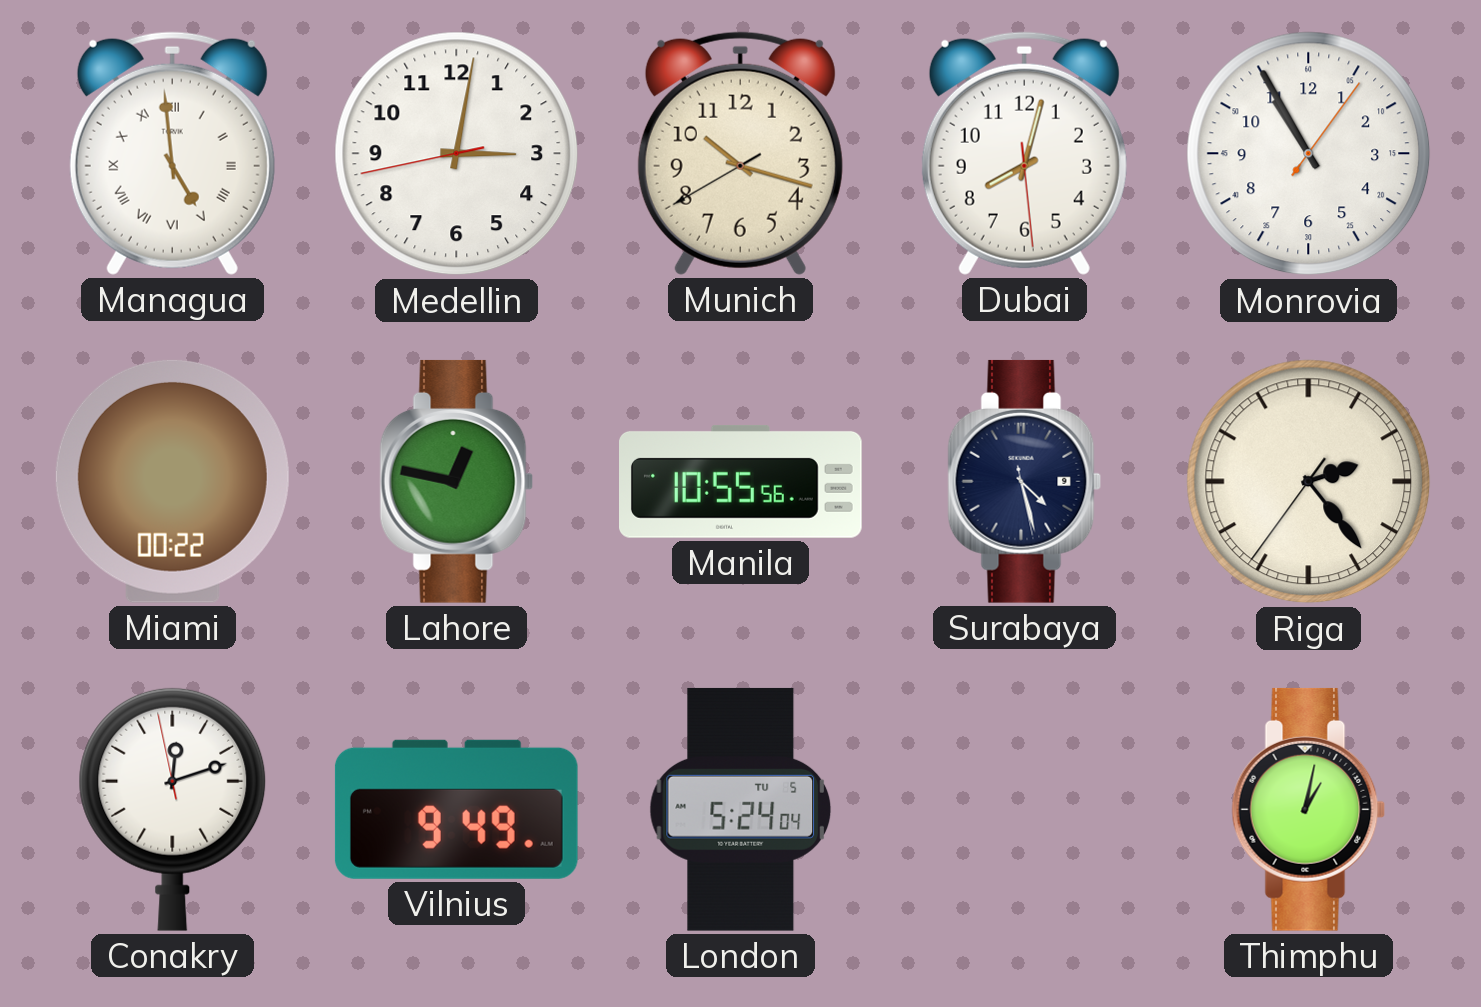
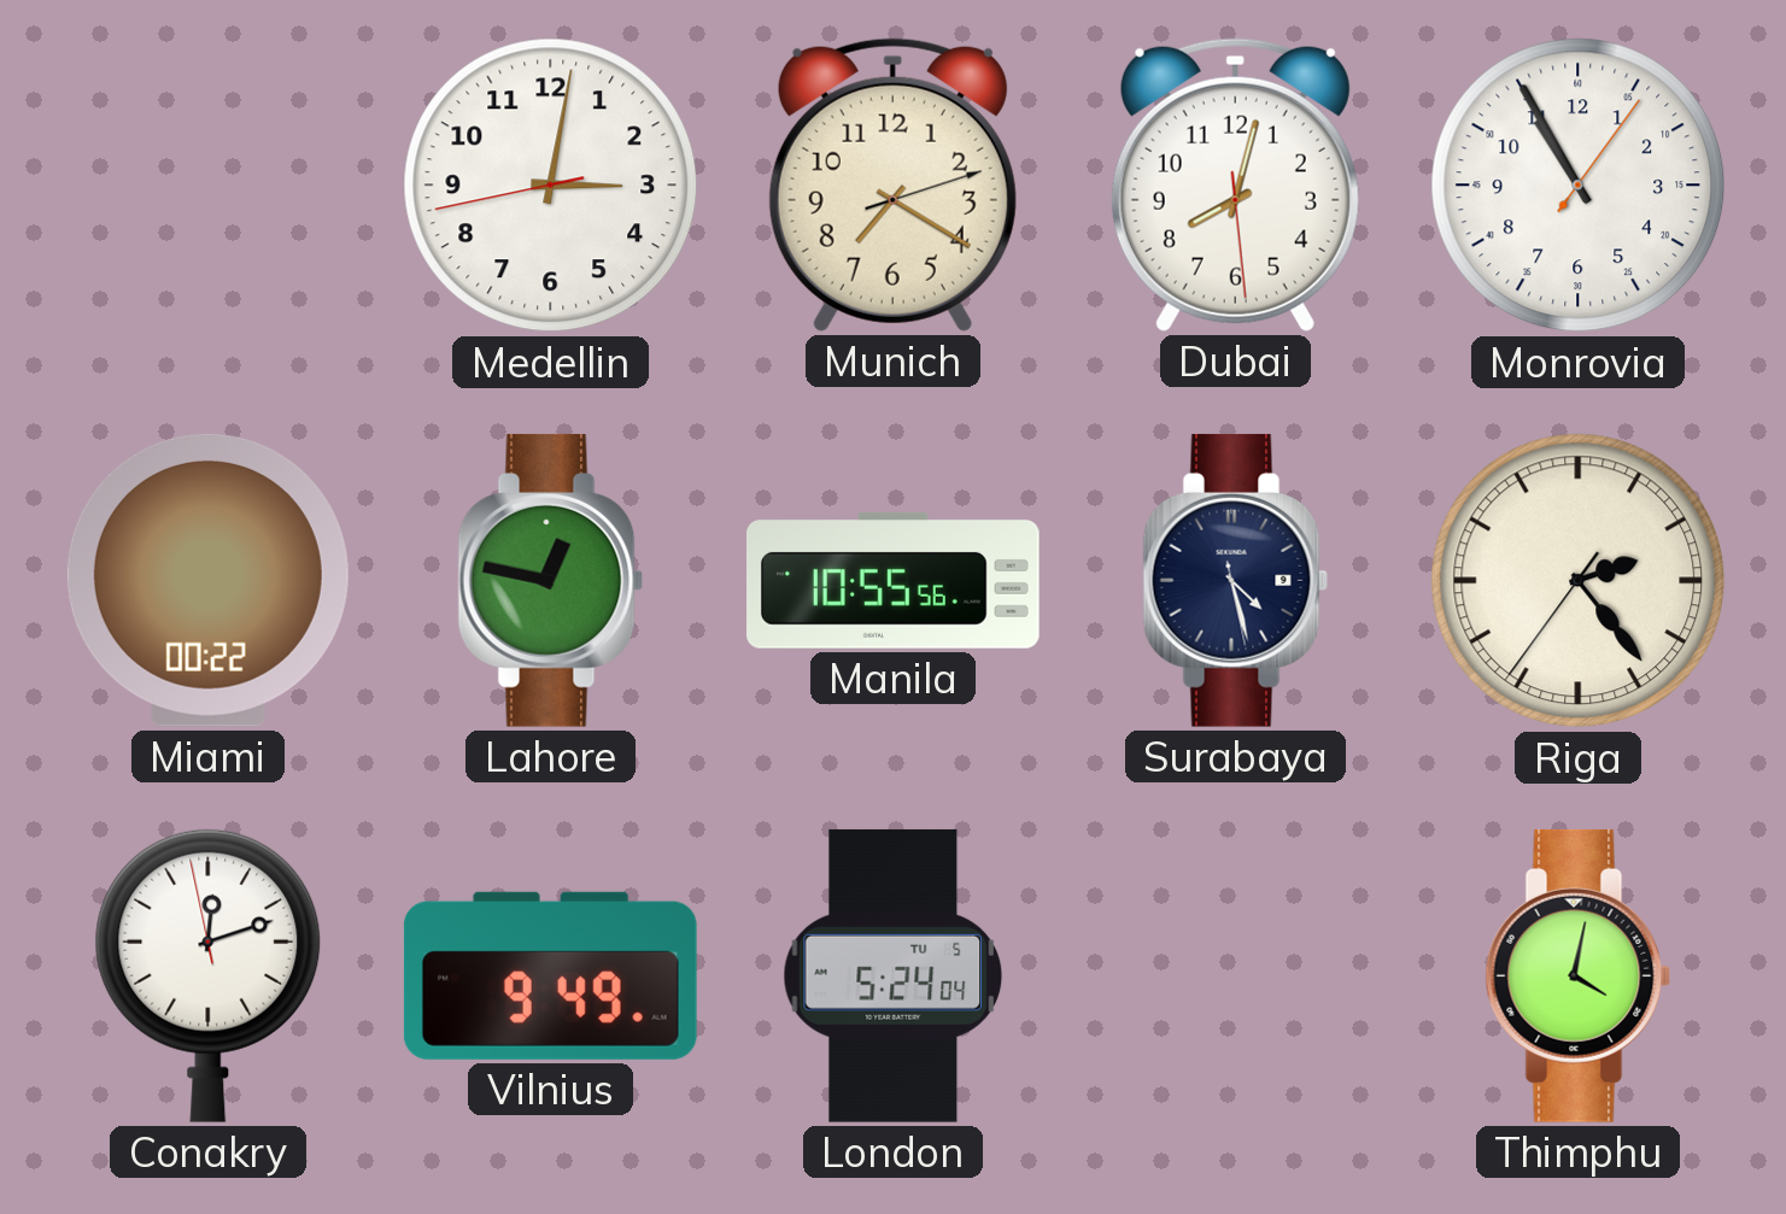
Managua: 4:59 -> none (172, 153)
Munich: 10:17 -> 7:20 (892, 184)
Thimphu: 1:02 -> 4:02 (1579, 975)
